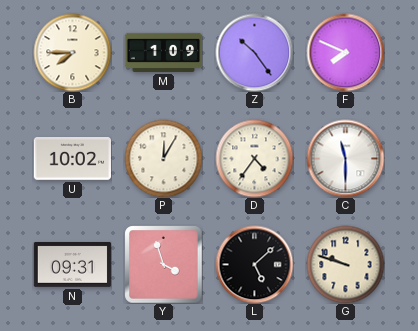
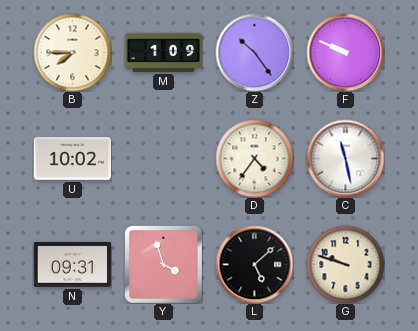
F: 7:49 -> 9:49 (345, 52)
P: 12:05 -> none (163, 158)
C: 11:30 -> 11:28 (345, 158)
